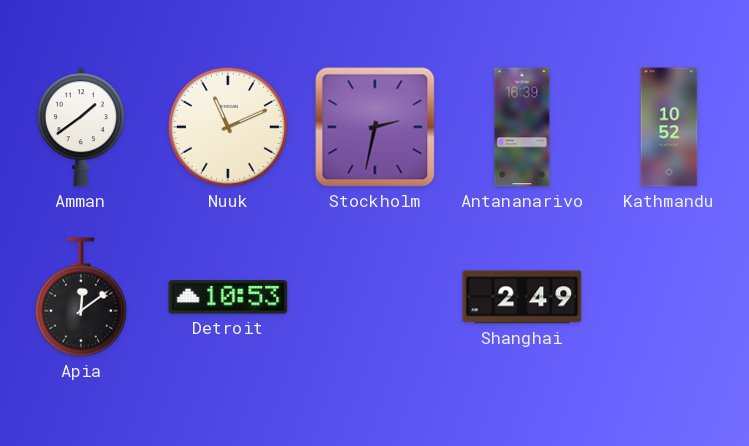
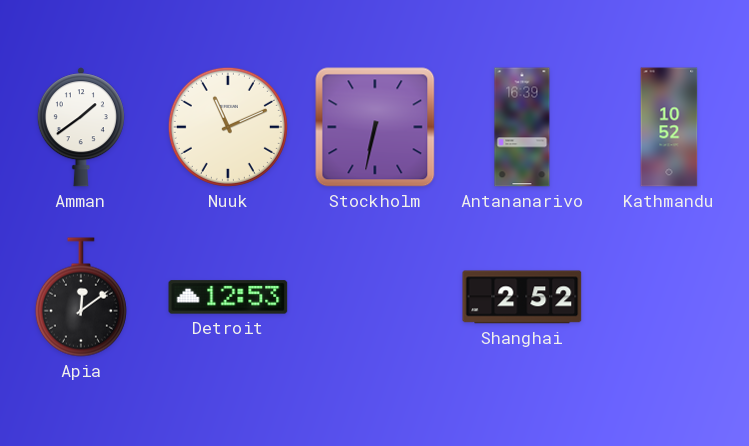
Stockholm: 2:32 -> 6:32 (375, 127)
Detroit: 10:53 -> 12:53 (228, 297)
Shanghai: 2:49 -> 2:52 (522, 297)
